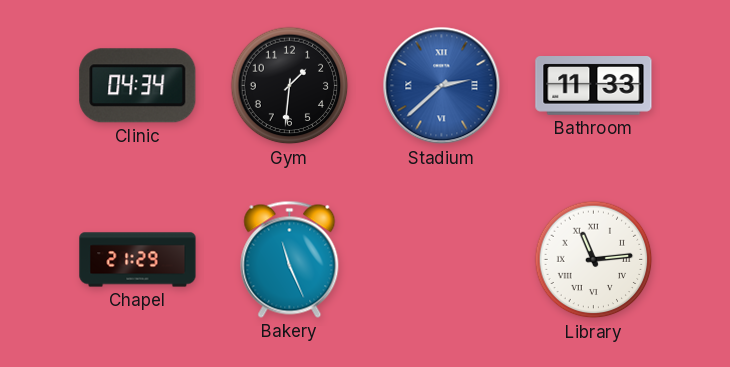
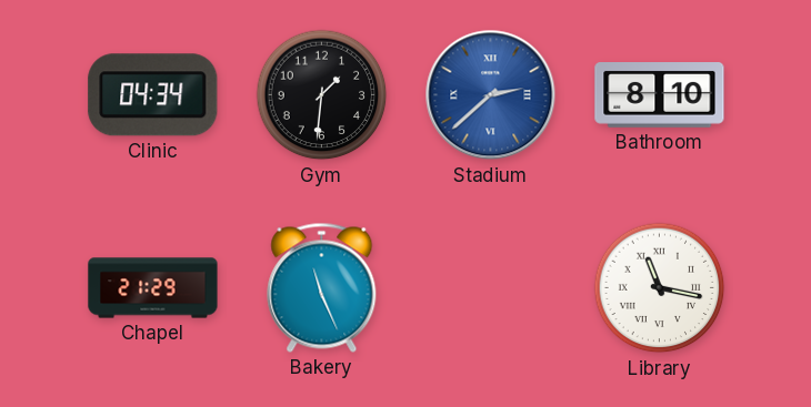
Bathroom: 11:33 -> 8:10 (660, 95)
Library: 11:14 -> 11:17 (660, 288)
